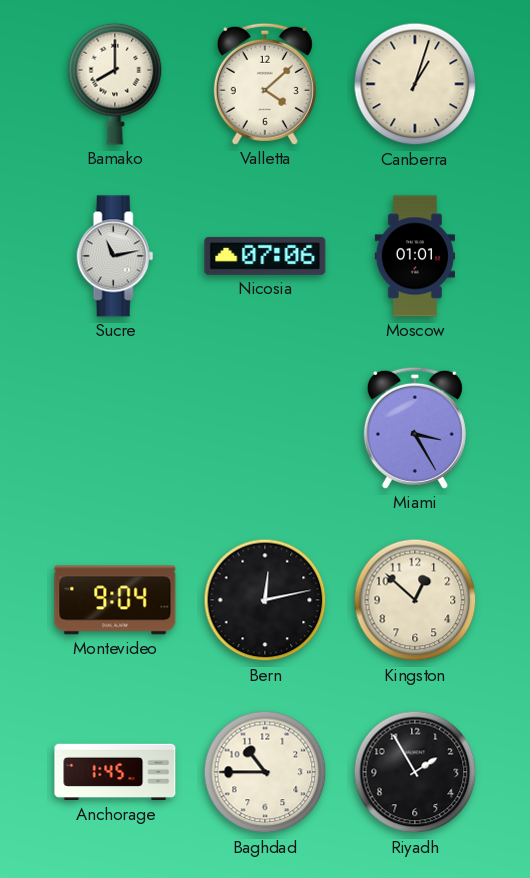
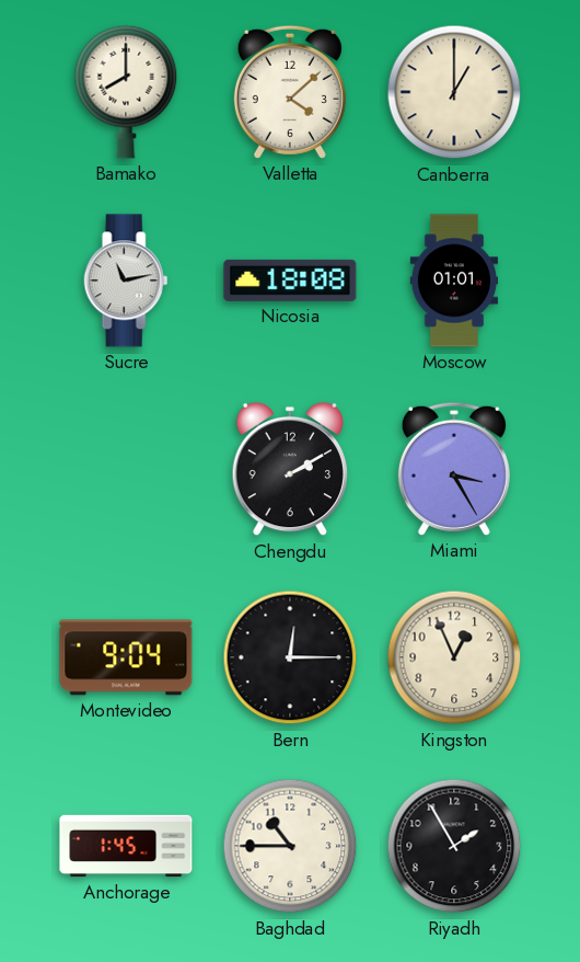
Canberra: 1:03 -> 1:00 (454, 92)
Nicosia: 07:06 -> 18:08 (290, 280)
Chengdu: none -> 2:10 (289, 469)
Bern: 12:13 -> 12:15 (290, 657)
Kingston: 12:52 -> 12:56 (454, 657)
